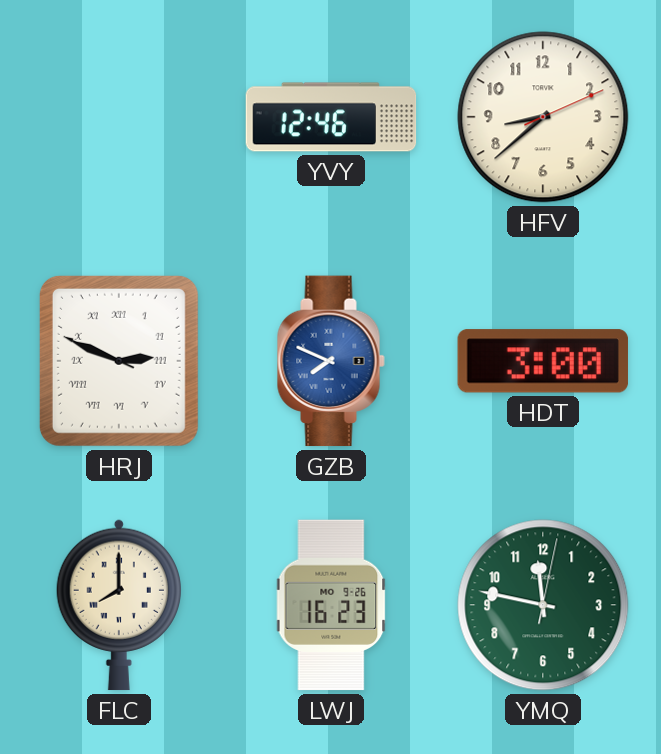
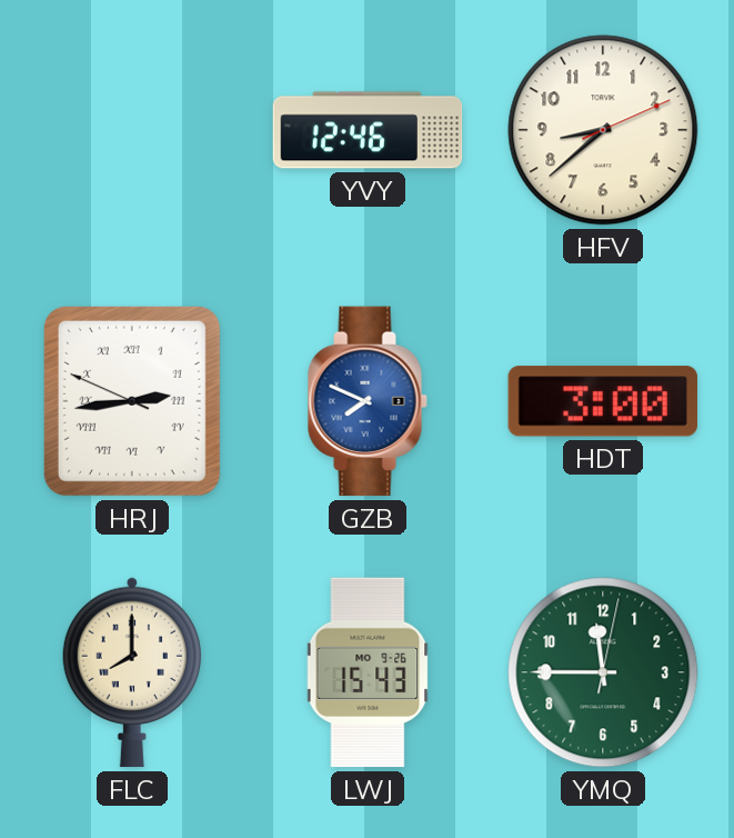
HRJ: 2:48 -> 2:43 (132, 401)
LWJ: 16:23 -> 15:43 (368, 672)
YMQ: 11:47 -> 11:45 (603, 672)
